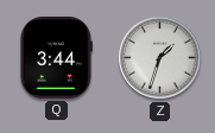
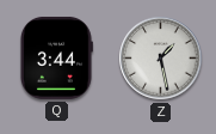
Z: 1:33 -> 1:28 (161, 59)
